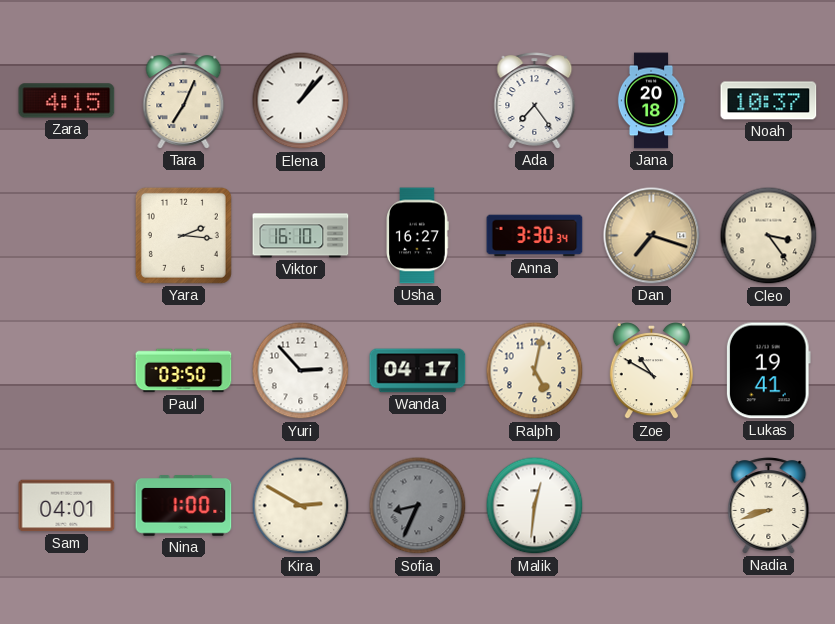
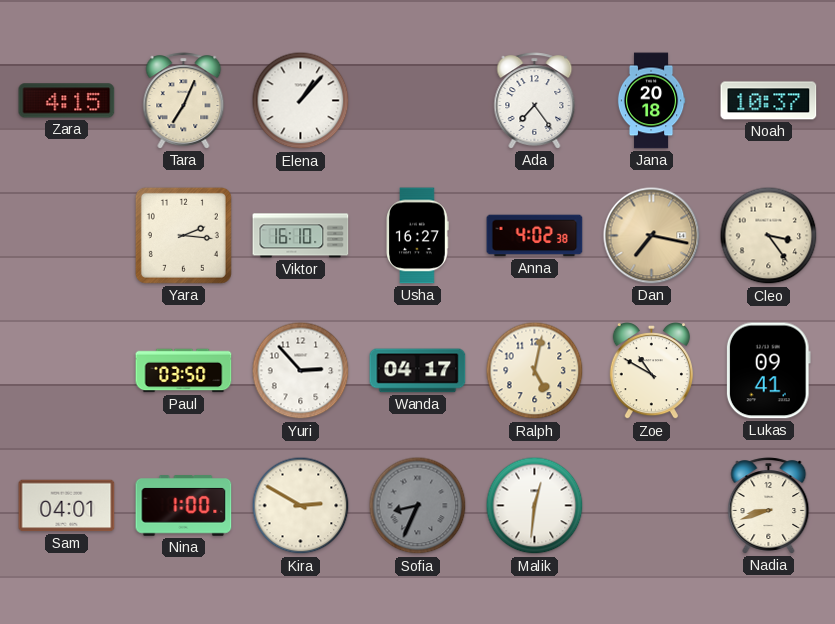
Anna: 3:30 -> 4:02 (535, 236)
Dan: 7:18 -> 7:17 (652, 236)
Lukas: 19:41 -> 09:41 (768, 371)
